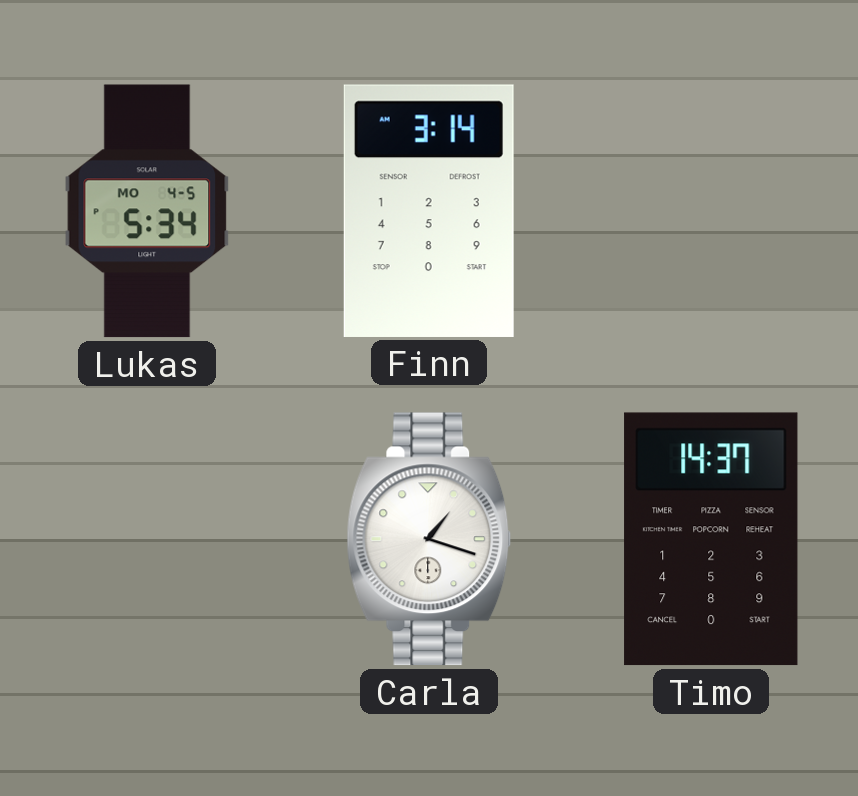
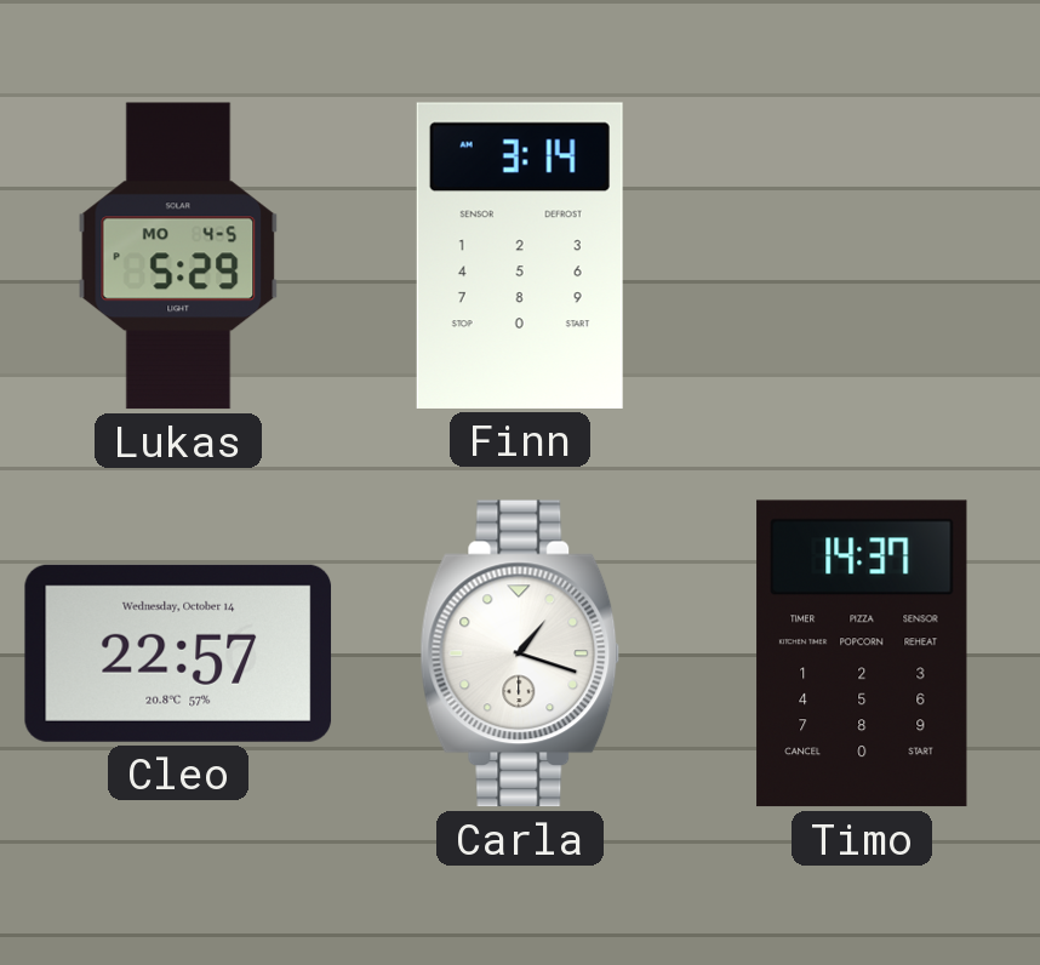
Lukas: 5:34 -> 5:29 (178, 256)
Cleo: none -> 22:57 (178, 653)
